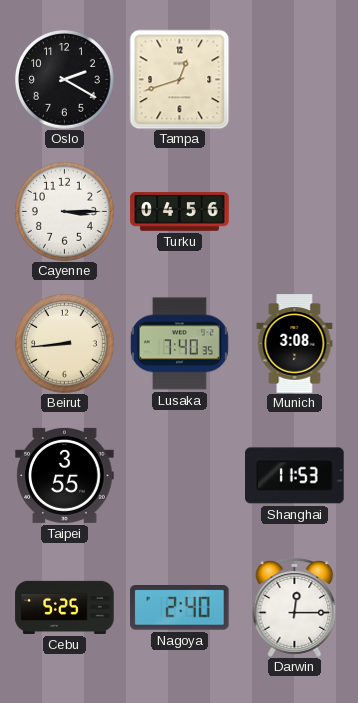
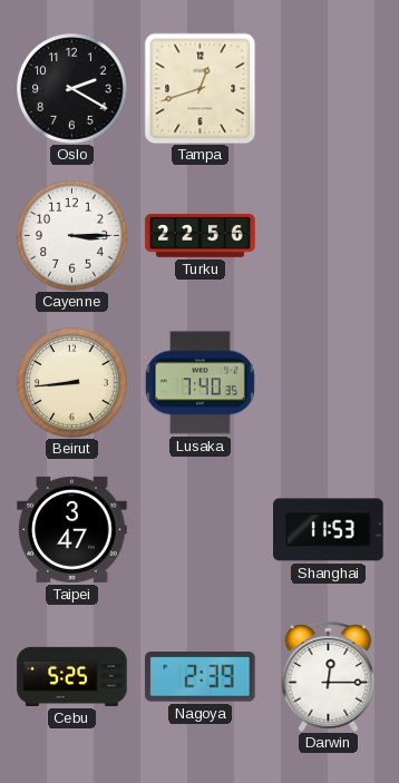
Turku: 04:56 -> 22:56 (201, 236)
Munich: 3:08 -> none (295, 344)
Taipei: 3:55 -> 3:47 (72, 529)
Nagoya: 2:40 -> 2:39 (201, 677)
